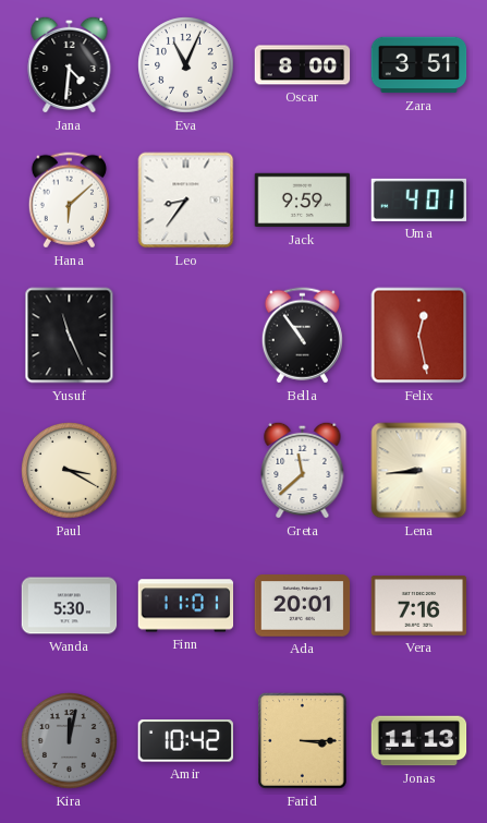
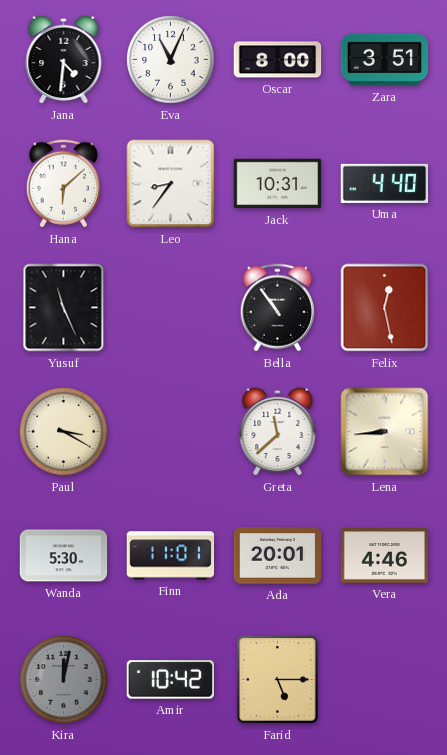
Jack: 9:59 -> 10:31 (278, 184)
Uma: 4:01 -> 4:40 (385, 183)
Vera: 7:16 -> 4:46 (385, 556)
Farid: 3:15 -> 5:15 (278, 680)
Jonas: 11:13 -> none (419, 741)
